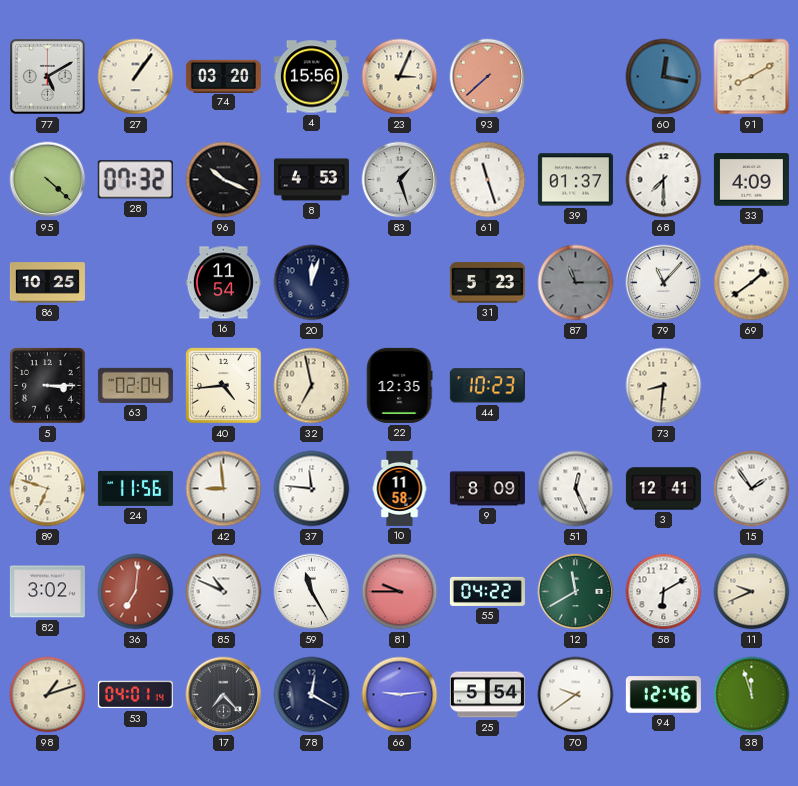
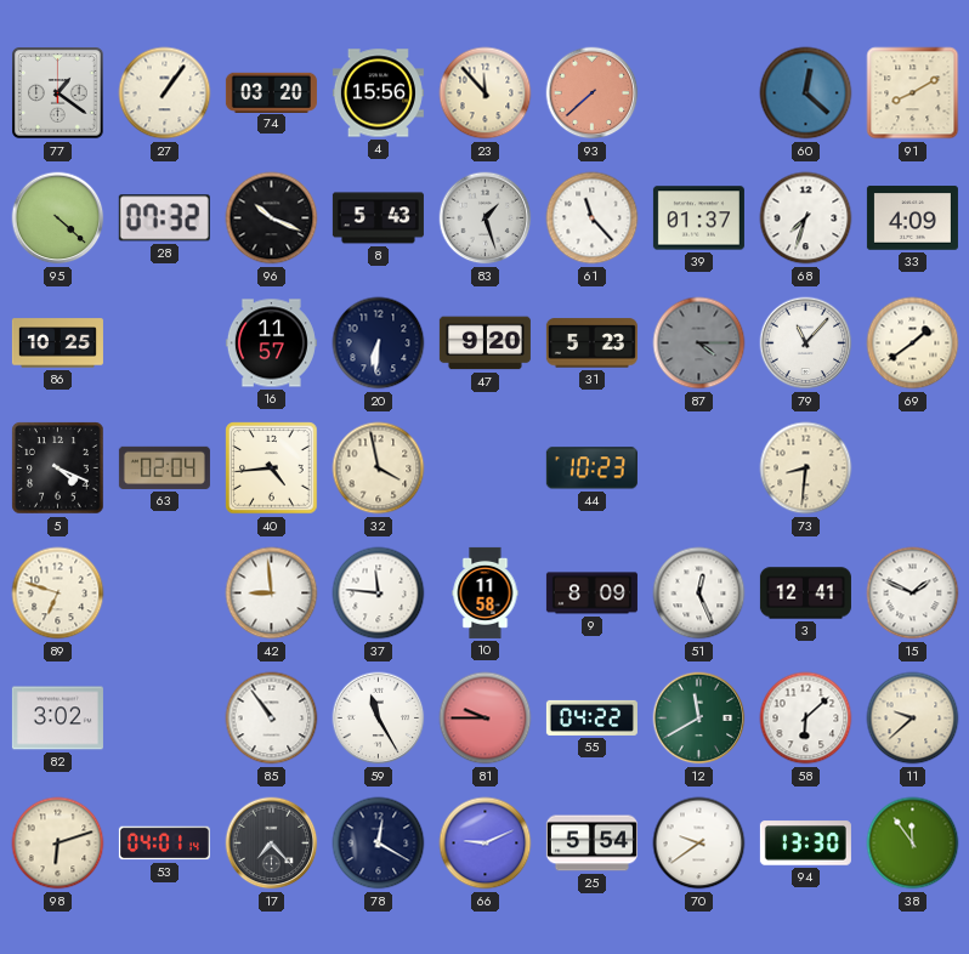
77: 5:10 -> 1:21 (58, 93)
23: 3:04 -> 11:53 (486, 93)
60: 12:17 -> 12:22 (806, 93)
8: 4:53 -> 5:43 (378, 218)
61: 11:27 -> 11:23 (593, 218)
68: 7:30 -> 7:33 (806, 218)
16: 11:54 -> 11:57 (271, 343)
20: 12:03 -> 6:31 (379, 343)
47: none -> 9:20 (484, 343)
87: 11:15 -> 4:15 (699, 343)
5: 3:15 -> 4:19 (58, 469)
32: 6:58 -> 3:58 (379, 469)
22: 12:35 -> none (399, 385)
24: 11:56 -> none (135, 488)
15: 1:54 -> 1:49 (913, 594)
36: 7:01 -> none (136, 592)
85: 10:49 -> 10:54 (272, 719)
58: 6:10 -> 6:08 (806, 719)
11: 9:41 -> 9:38 (913, 719)
98: 1:12 -> 6:12 (58, 844)
66: 9:14 -> 9:11 (486, 844)
94: 12:46 -> 13:30 (805, 844)
38: 11:57 -> 11:54 (913, 844)
